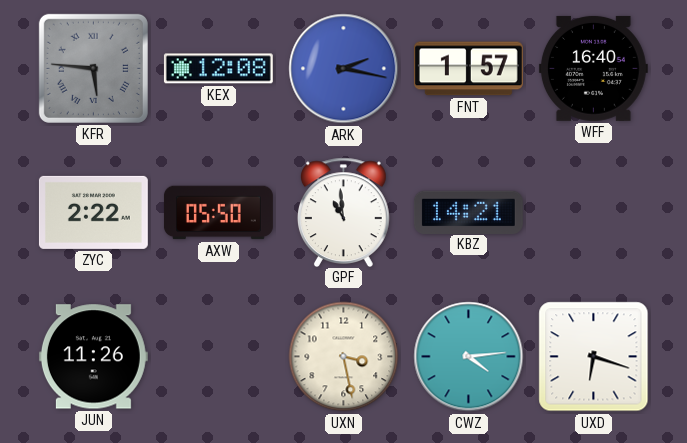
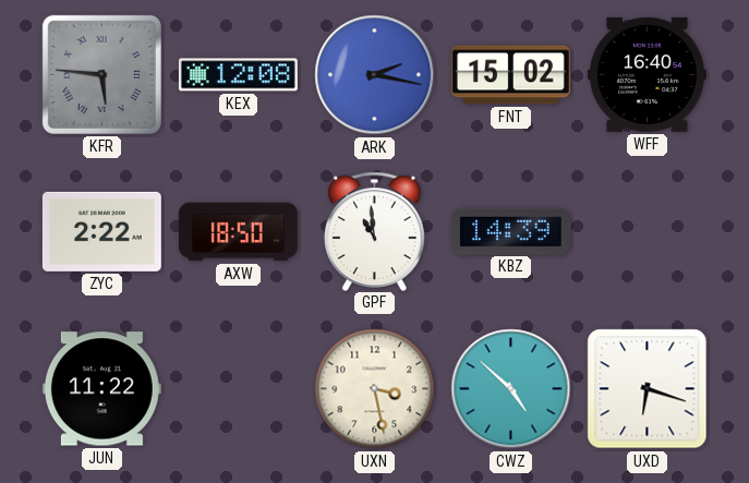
FNT: 1:57 -> 15:02 (510, 75)
AXW: 05:50 -> 18:50 (238, 232)
KBZ: 14:21 -> 14:39 (510, 231)
JUN: 11:26 -> 11:22 (101, 389)
CWZ: 4:14 -> 4:52 (511, 389)
